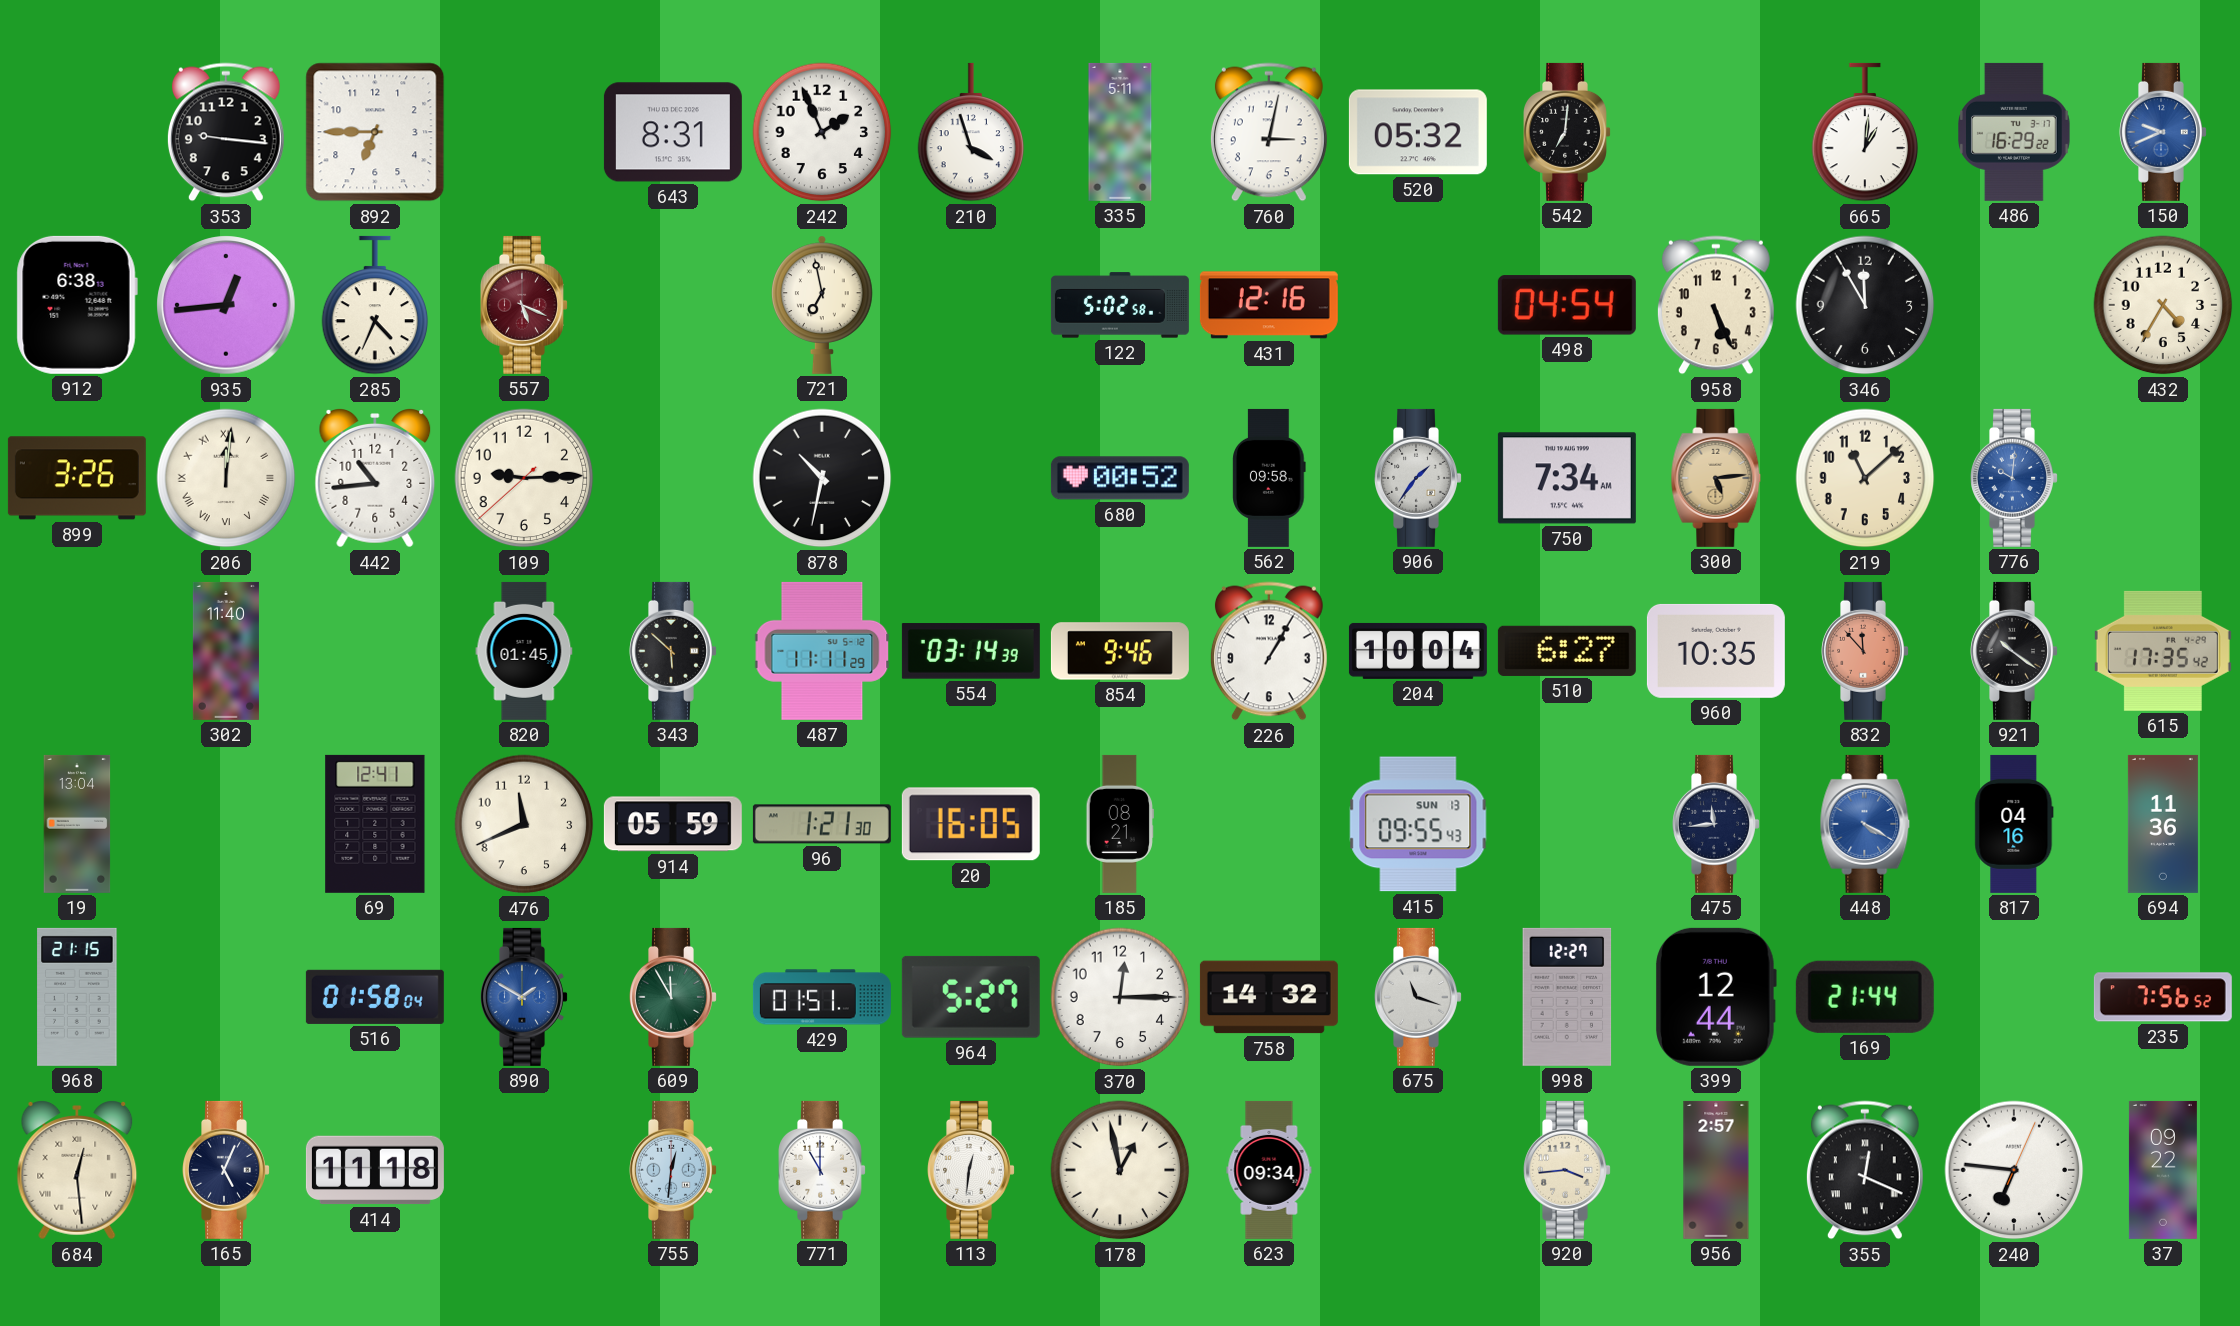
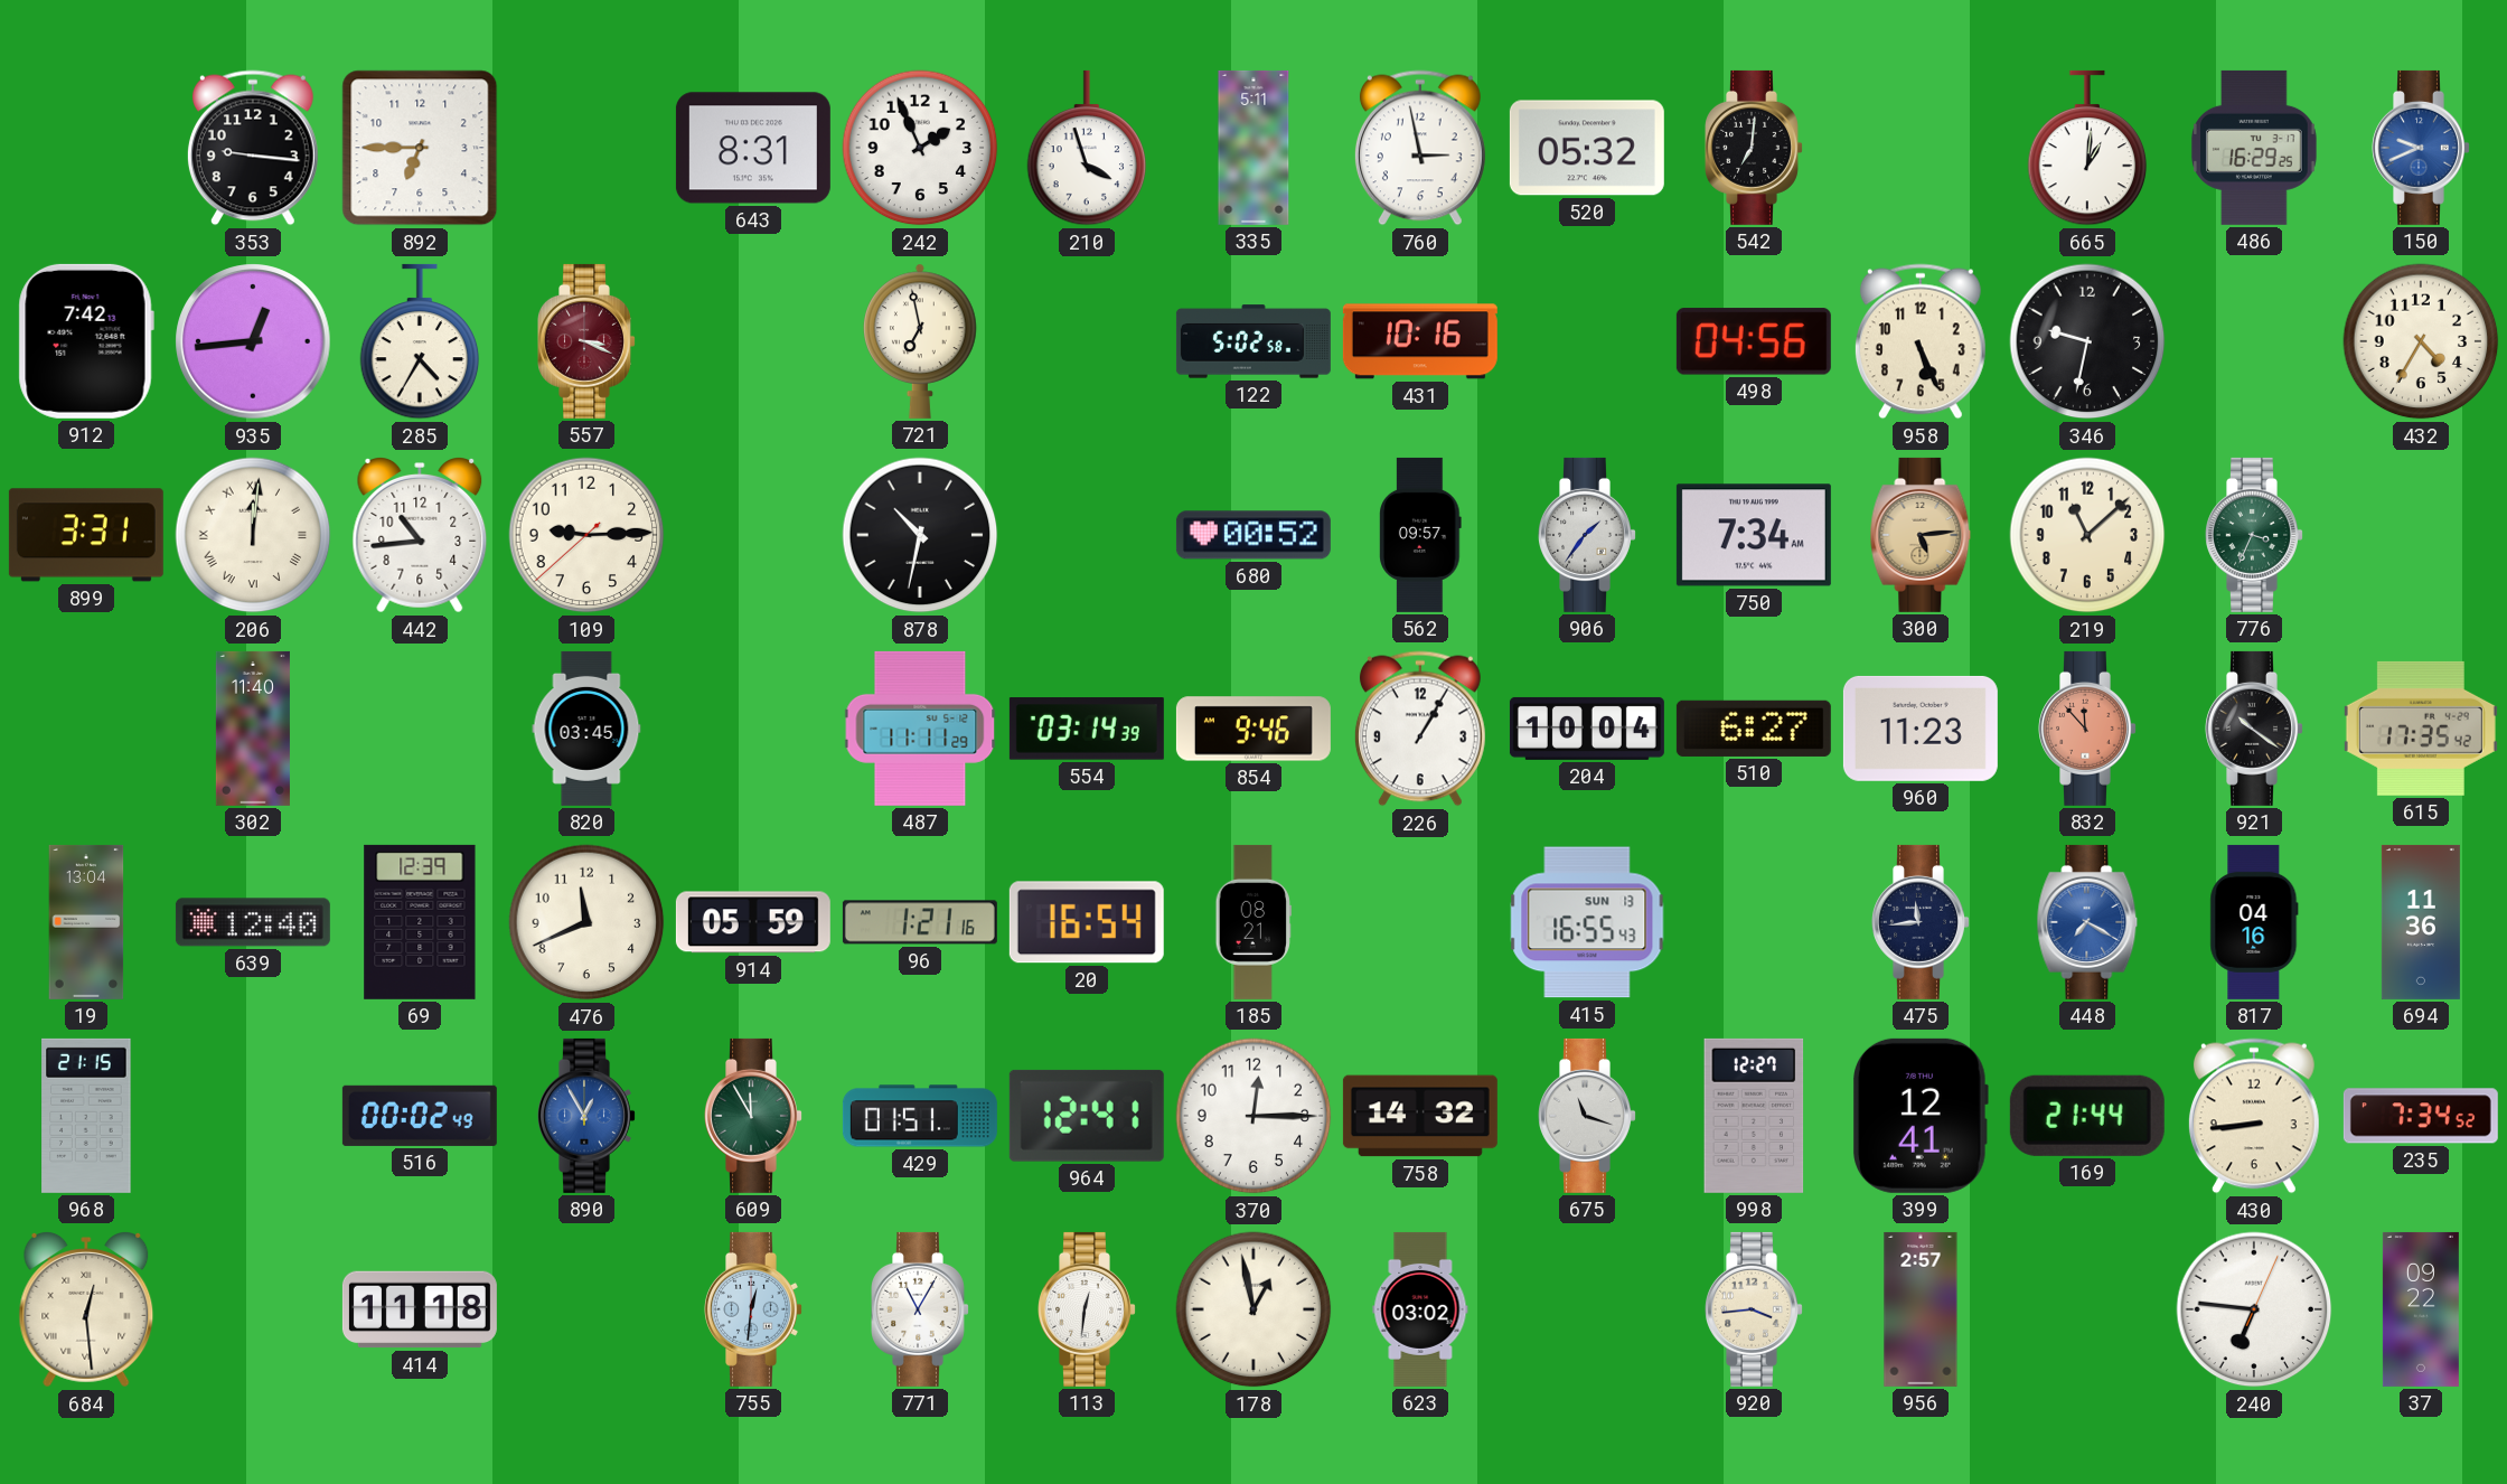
760: 3:02 -> 2:58 (1420, 148)
486: 16:29:22 -> 16:29:25 (2255, 148)
912: 6:38 -> 7:42 (86, 341)
285: 4:34 -> 4:35 (420, 341)
557: 5:19 -> 3:19 (588, 341)
431: 12:16 -> 10:16 (1420, 341)
498: 04:54 -> 04:56 (1754, 341)
346: 11:55 -> 9:32 (2087, 341)
899: 3:26 -> 3:31 (86, 535)
562: 09:58 -> 09:57 (1420, 535)
776: 10:01 -> 3:34 (2255, 535)
776 dial: blue -> green (2255, 535)
820: 01:45 -> 03:45 (586, 729)
343: 5:52 -> none (674, 651)
960: 10:35 -> 11:23 (1921, 729)
639: none -> 12:40 (253, 922)
69: 12:41 -> 12:39 (420, 922)
96: 1:21:30 -> 1:21:16 (920, 922)
20: 16:05 -> 16:54 (1087, 922)
415: 09:55 -> 16:55 (1587, 922)
448: 4:20 -> 7:20 (2087, 922)
516: 01:58 -> 00:02 (420, 1116)
890: 1:50 -> 12:55 (588, 1116)
964: 5:27 -> 12:41 (1087, 1116)
399: 12:44 -> 12:41 (1921, 1116)
430: none -> 8:44 (2254, 1116)
235: 7:56 -> 7:34 (2421, 1116)
165: 5:04 -> none (227, 1170)
771: 11:00 -> 11:05 (921, 1309)
623: 09:34 -> 03:02 (1420, 1309)
355: 12:19 -> none (1865, 1170)
